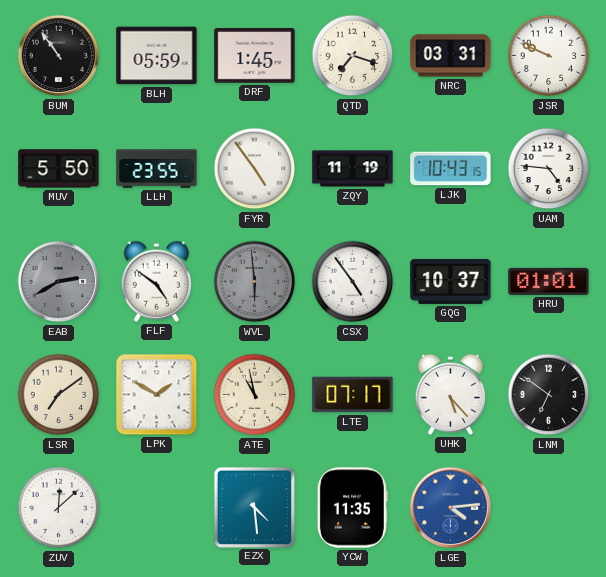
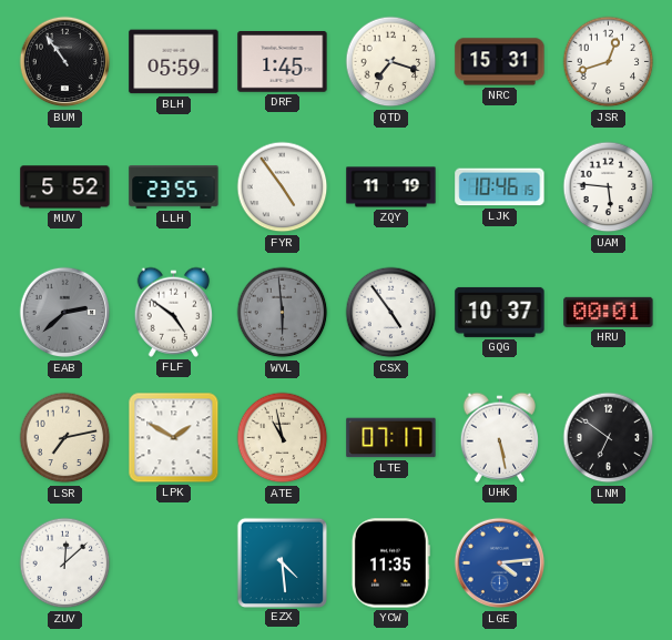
NRC: 03:31 -> 15:31 (500, 62)
JSR: 9:49 -> 12:42 (609, 62)
MUV: 5:50 -> 5:52 (65, 187)
LJK: 10:43 -> 10:46 (500, 187)
UAM: 4:46 -> 5:46 (609, 187)
EAB: 2:40 -> 2:38 (65, 313)
HRU: 01:01 -> 00:01 (609, 312)
LSR: 7:09 -> 7:13 (65, 438)
UHK: 5:23 -> 5:28 (499, 437)
